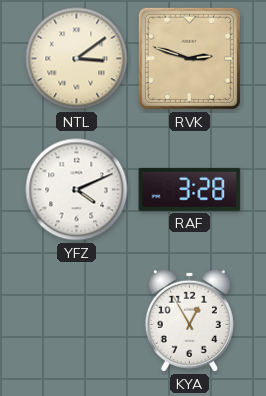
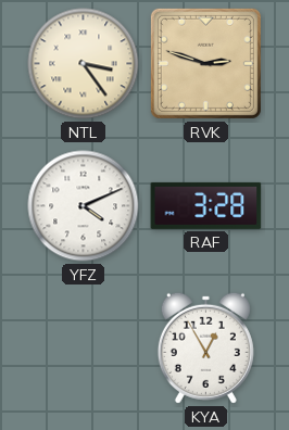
NTL: 3:09 -> 3:24 (84, 64)
